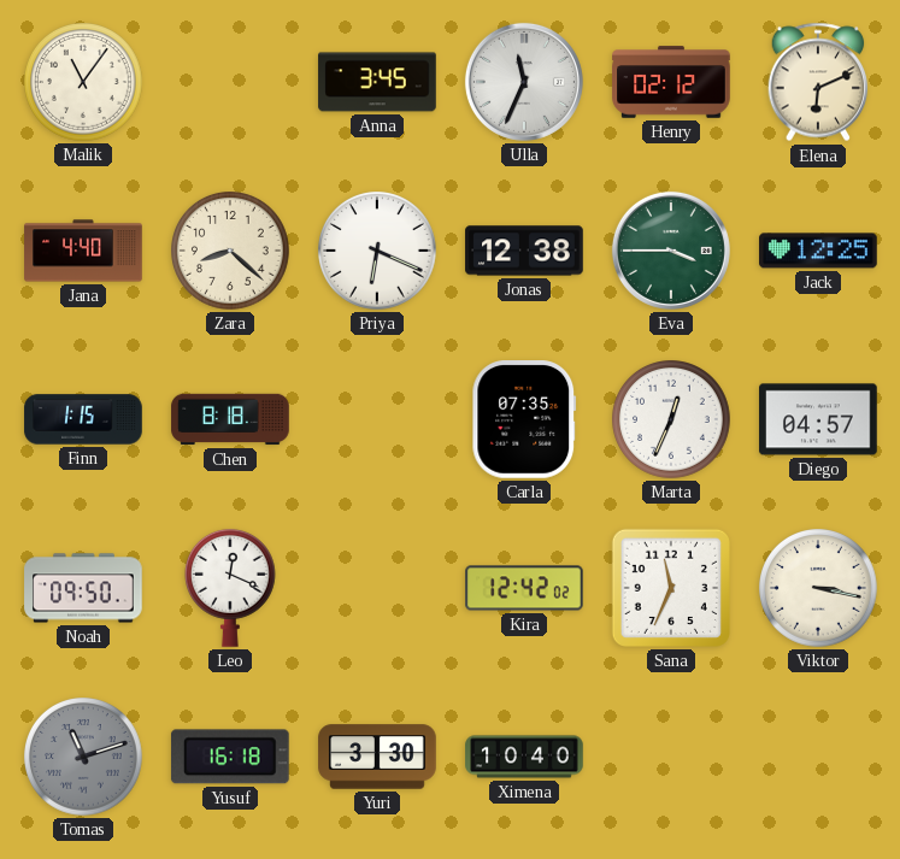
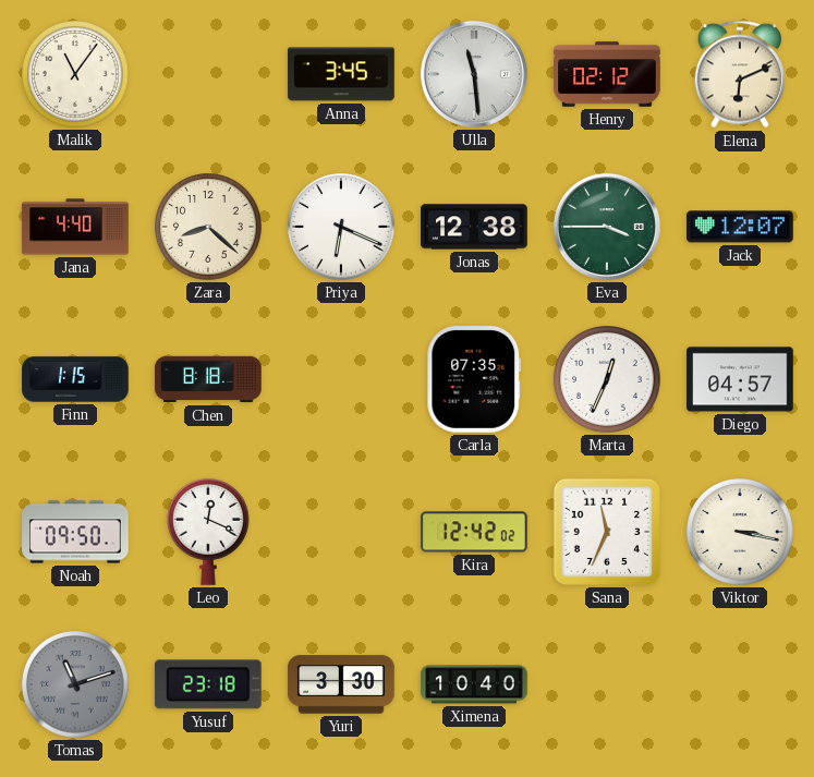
Ulla: 11:34 -> 11:29 (474, 74)
Jack: 12:25 -> 12:07 (740, 227)
Yusuf: 16:18 -> 23:18 (208, 684)
